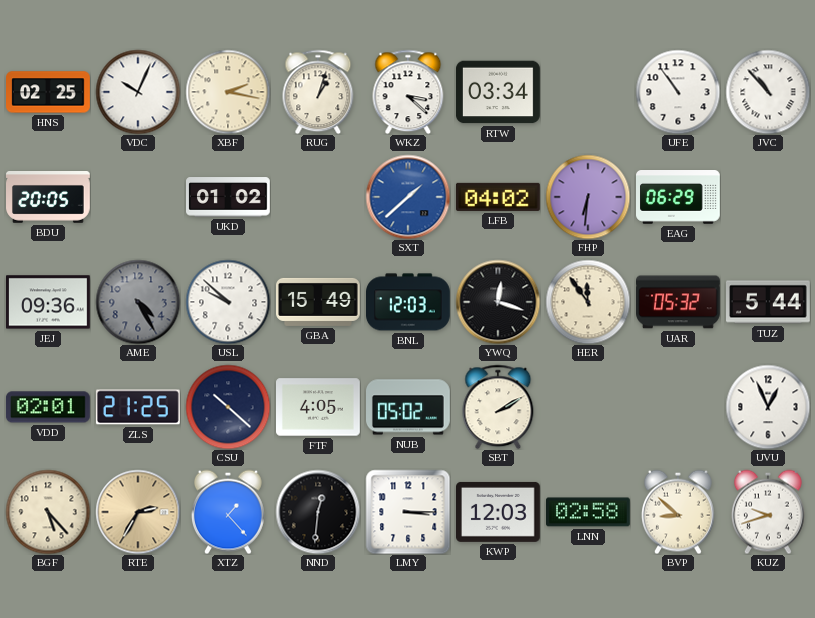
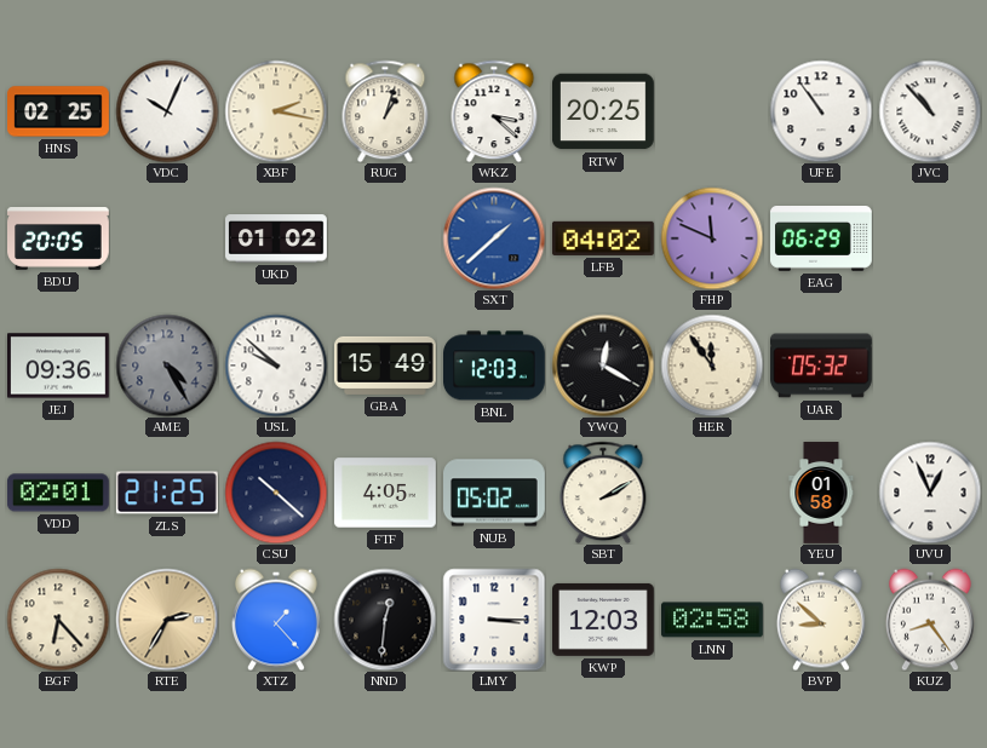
RTW: 03:34 -> 20:25 (604, 111)
FHP: 6:31 -> 11:49 (712, 238)
YWQ: 12:18 -> 12:20 (603, 366)
TUZ: 5:44 -> none (769, 302)
YEU: none -> 01:58 (821, 493)
BGF: 5:23 -> 6:23 (58, 620)
KUZ: 9:42 -> 8:24 (930, 620)
